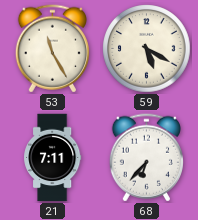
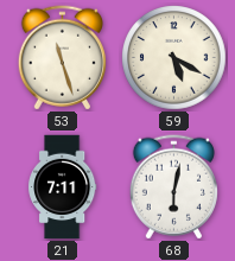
53: 11:25 -> 11:27 (62, 58)
68: 6:37 -> 6:02 (173, 187)
